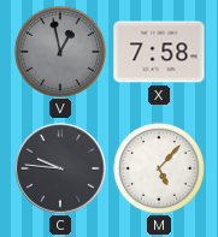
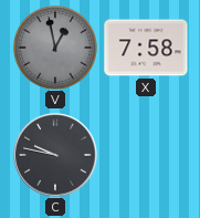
C: 9:46 -> 9:47 (55, 155)
M: 5:07 -> none (159, 168)
